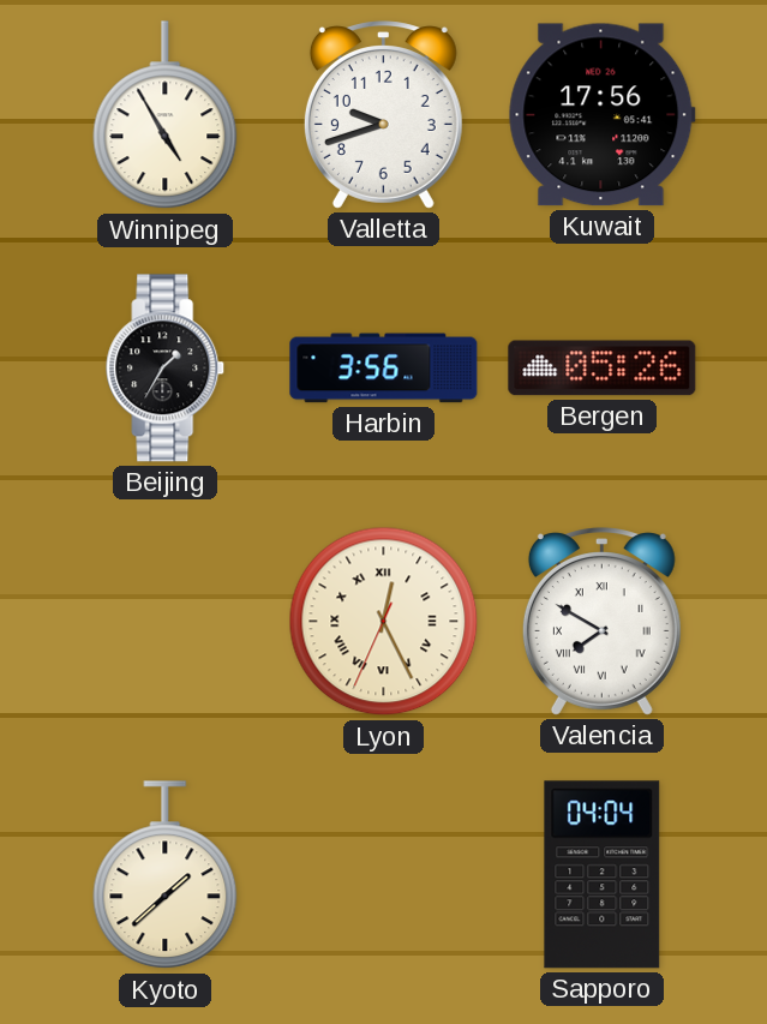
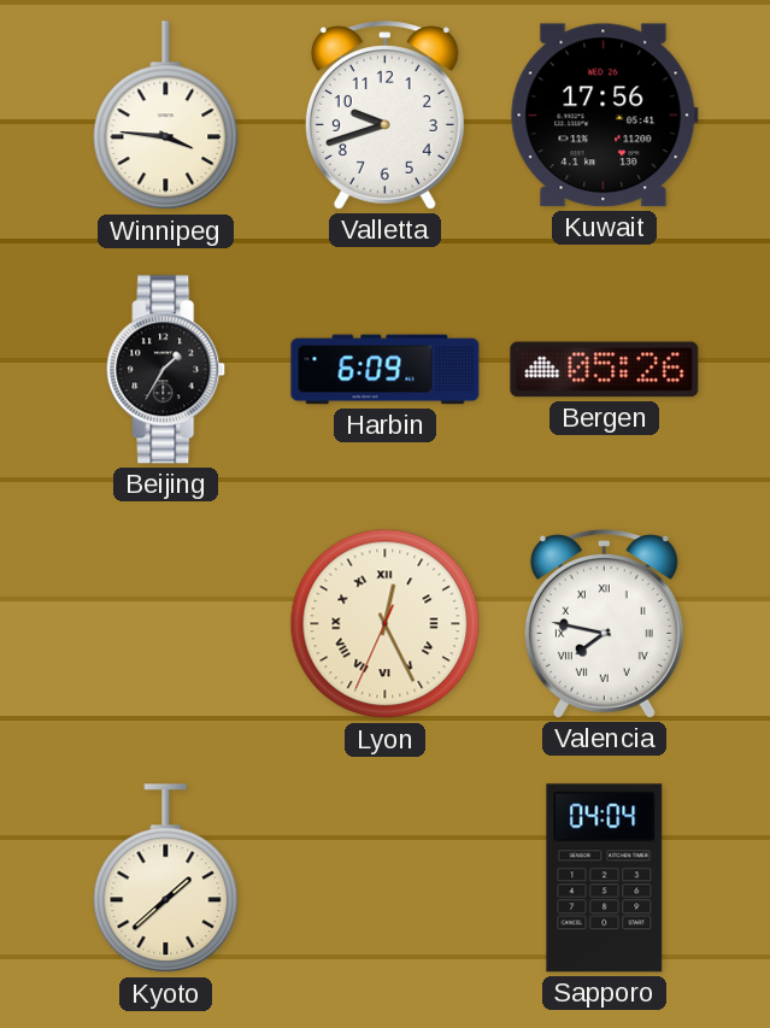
Winnipeg: 4:55 -> 3:46 (166, 116)
Harbin: 3:56 -> 6:09 (386, 370)
Valencia: 7:50 -> 7:47 (604, 624)
